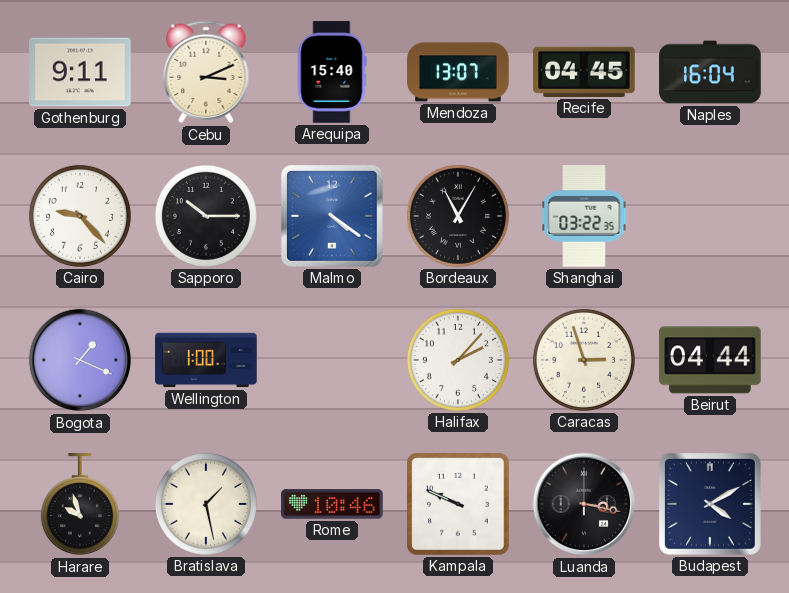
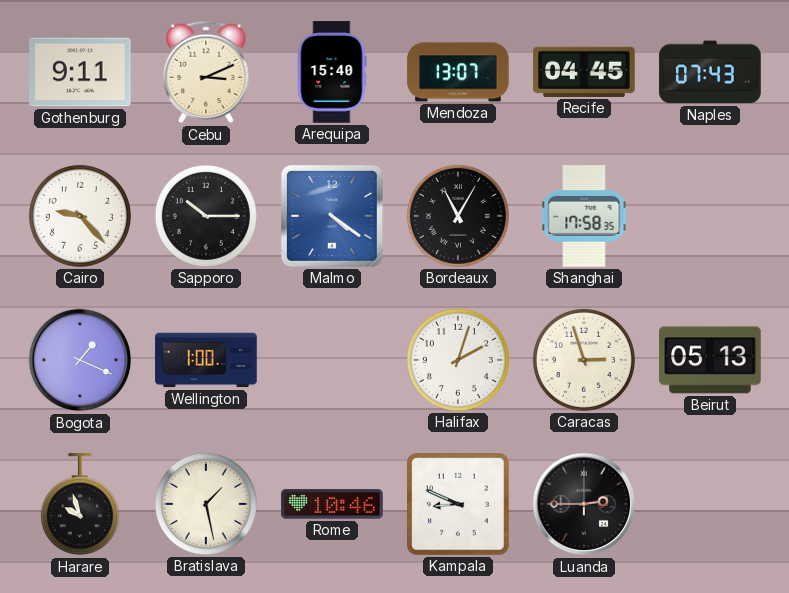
Naples: 16:04 -> 07:43 (710, 72)
Shanghai: 03:22 -> 17:58 (584, 216)
Halifax: 2:07 -> 2:03 (458, 360)
Beirut: 04:44 -> 05:13 (710, 360)
Kampala: 9:49 -> 8:49 (458, 504)
Luanda: 3:17 -> 2:45 (584, 504)
Budapest: 4:10 -> none (710, 504)
